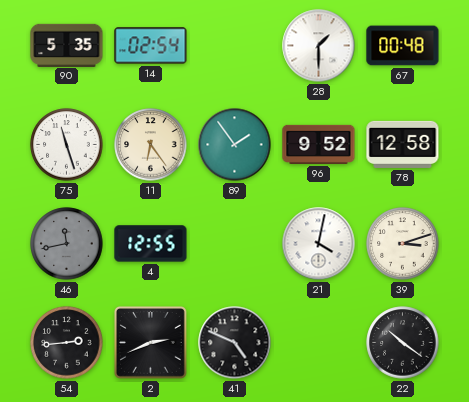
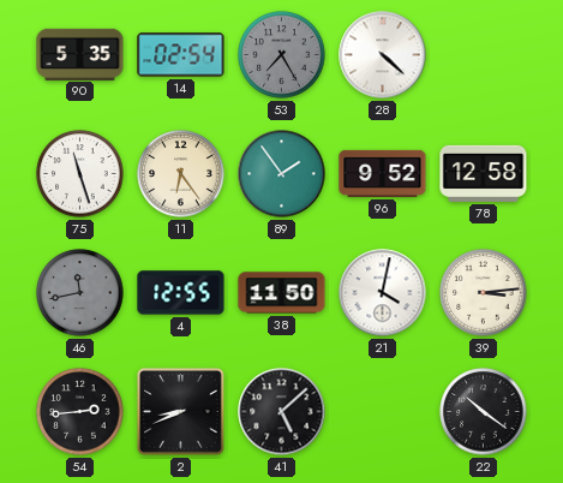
53: none -> 7:25 (282, 55)
28: 1:30 -> 4:22 (383, 55)
67: 00:48 -> none (403, 46)
38: none -> 11:50 (282, 293)
39: 3:12 -> 3:14 (484, 293)
2: 2:41 -> 8:41 (181, 412)
41: 4:49 -> 5:08 (282, 412)
